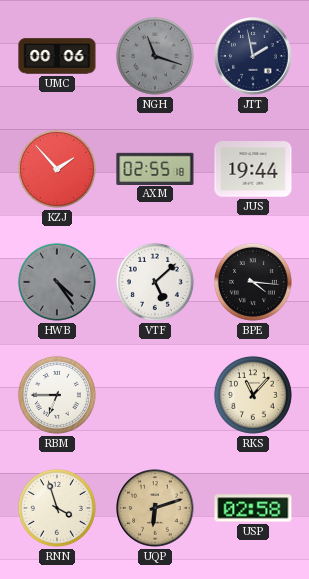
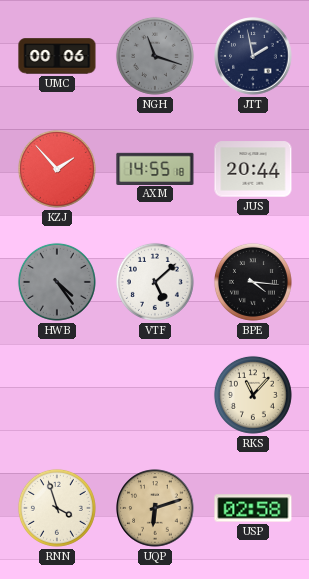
AXM: 02:55 -> 14:55 (155, 168)
JUS: 19:44 -> 20:44 (253, 169)
RBM: 6:45 -> none (57, 395)
